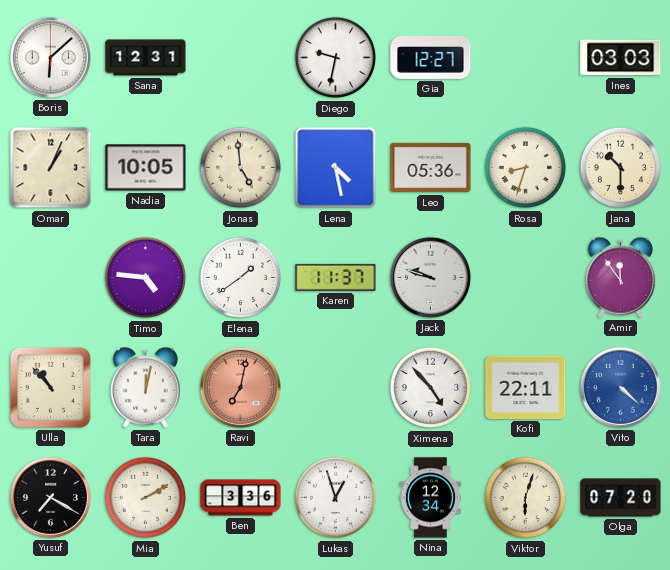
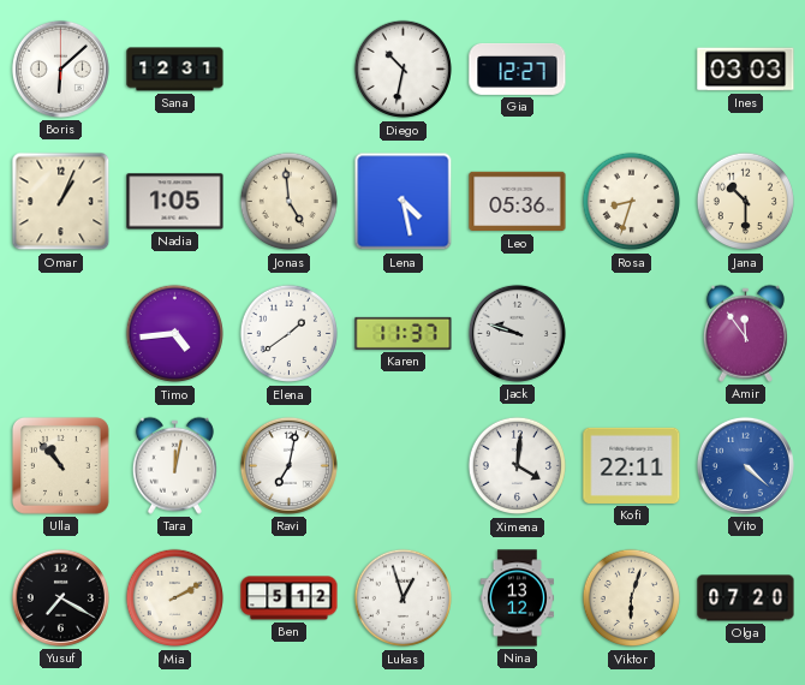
Diego: 9:32 -> 10:32 (404, 70)
Nadia: 10:05 -> 1:05 (175, 202)
Timo: 4:46 -> 4:44 (175, 334)
Ravi dial: salmon -> white (288, 465)
Ximena: 4:53 -> 4:01 (518, 466)
Ben: 3:36 -> 5:12 (290, 598)
Nina: 12:34 -> 13:12 (517, 598)
